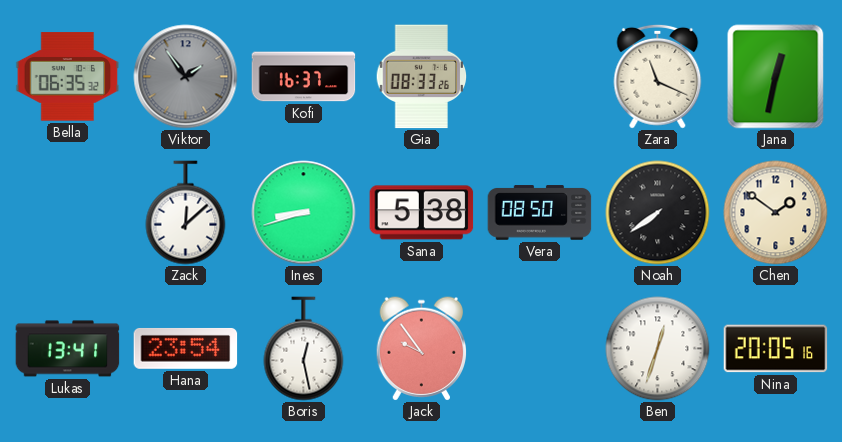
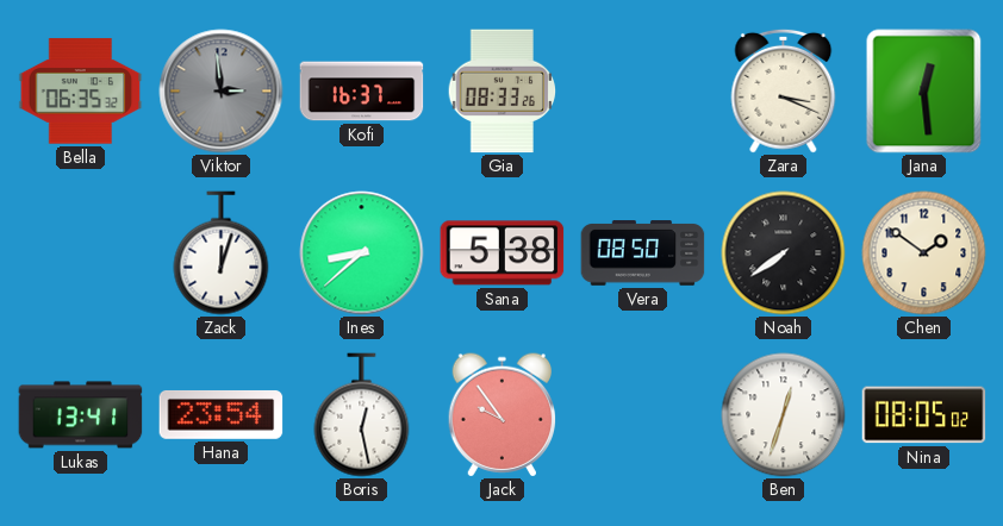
Viktor: 1:54 -> 2:59 (222, 92)
Zara: 11:19 -> 3:19 (784, 90)
Jana: 12:32 -> 12:29 (924, 92)
Zack: 12:08 -> 12:03 (222, 253)
Ines: 8:42 -> 8:38 (362, 253)
Nina: 20:05 -> 08:05 (924, 415)
